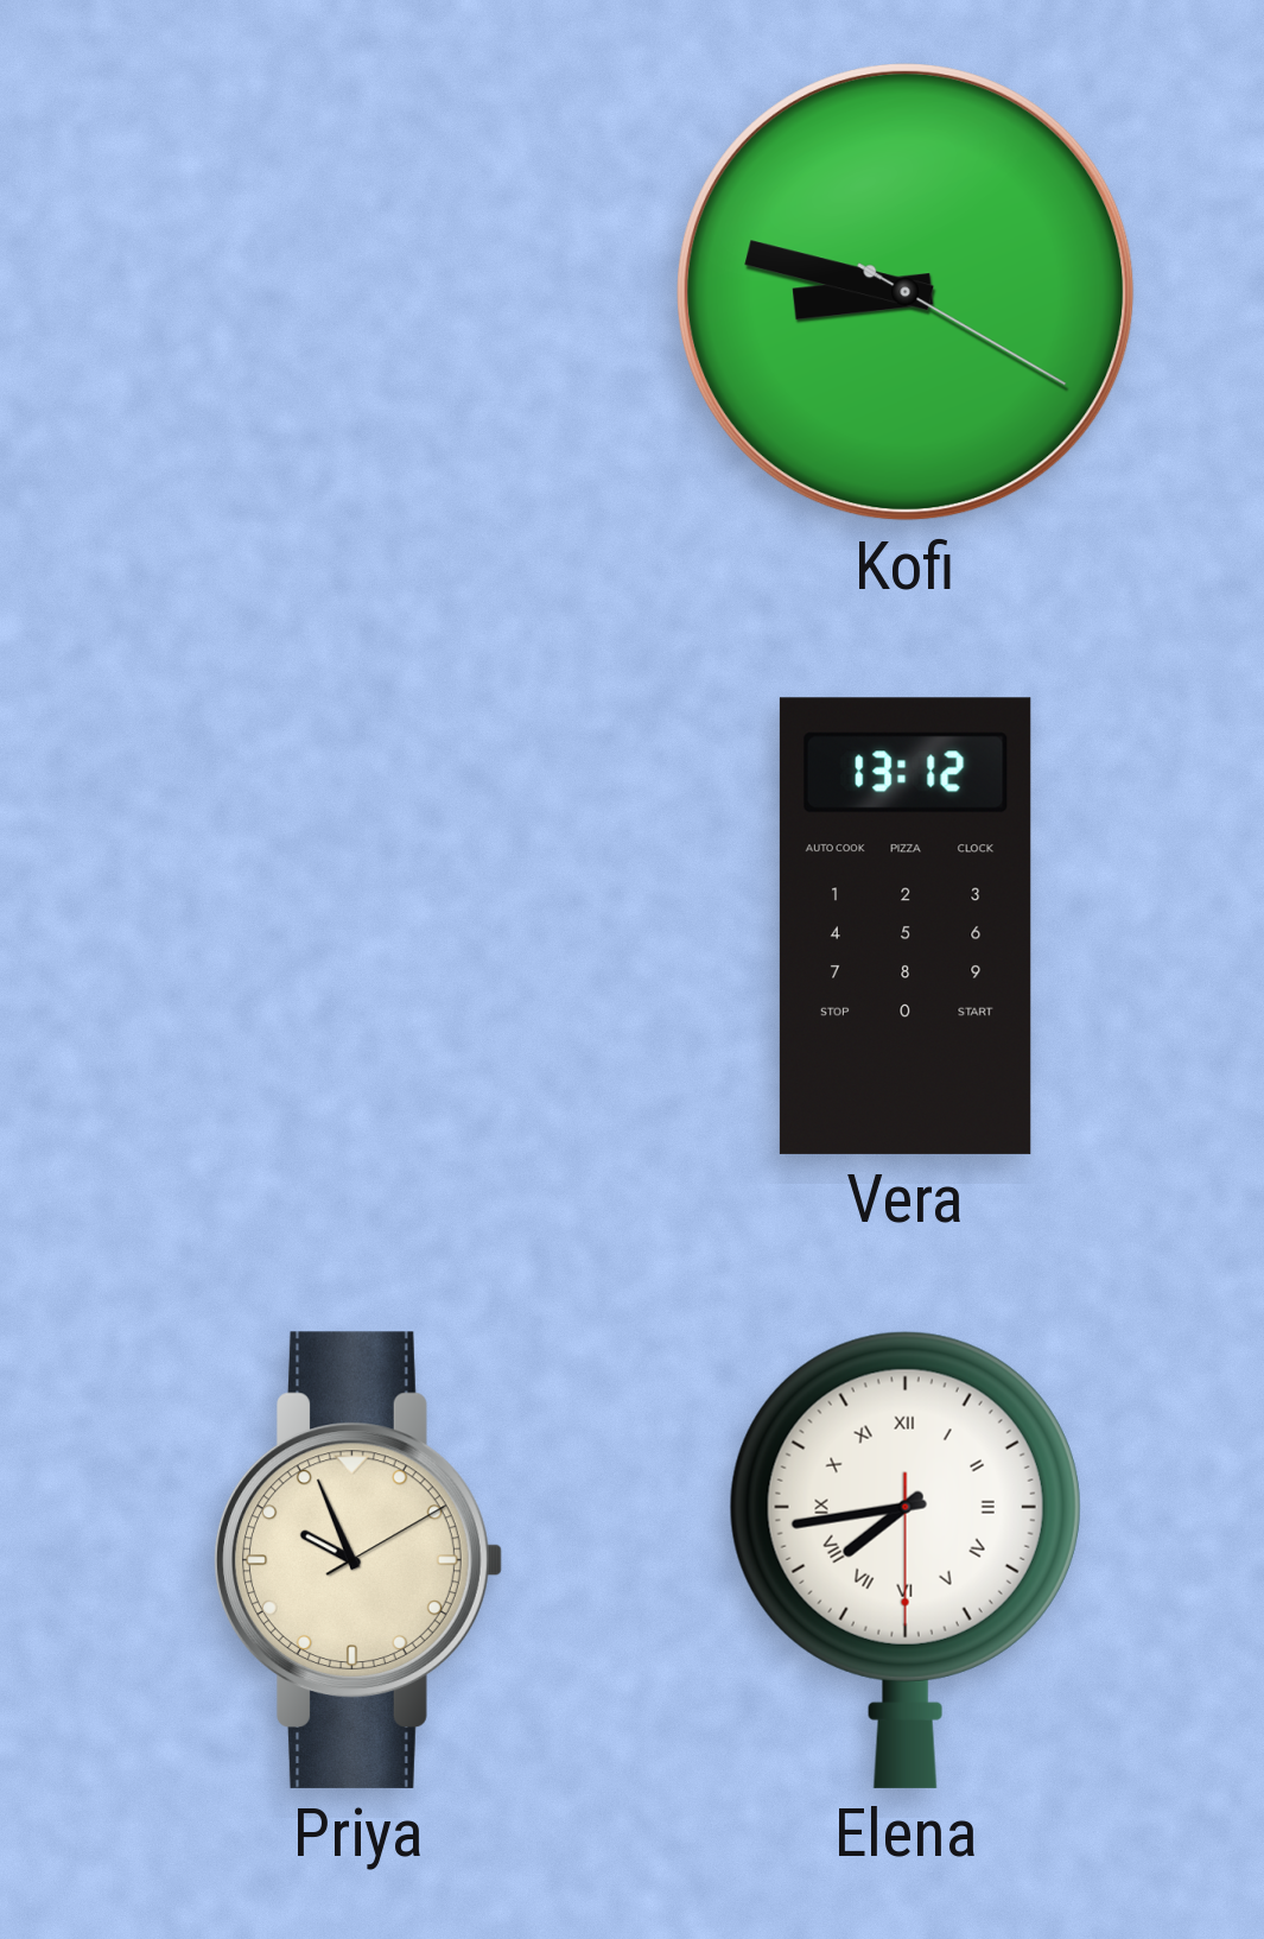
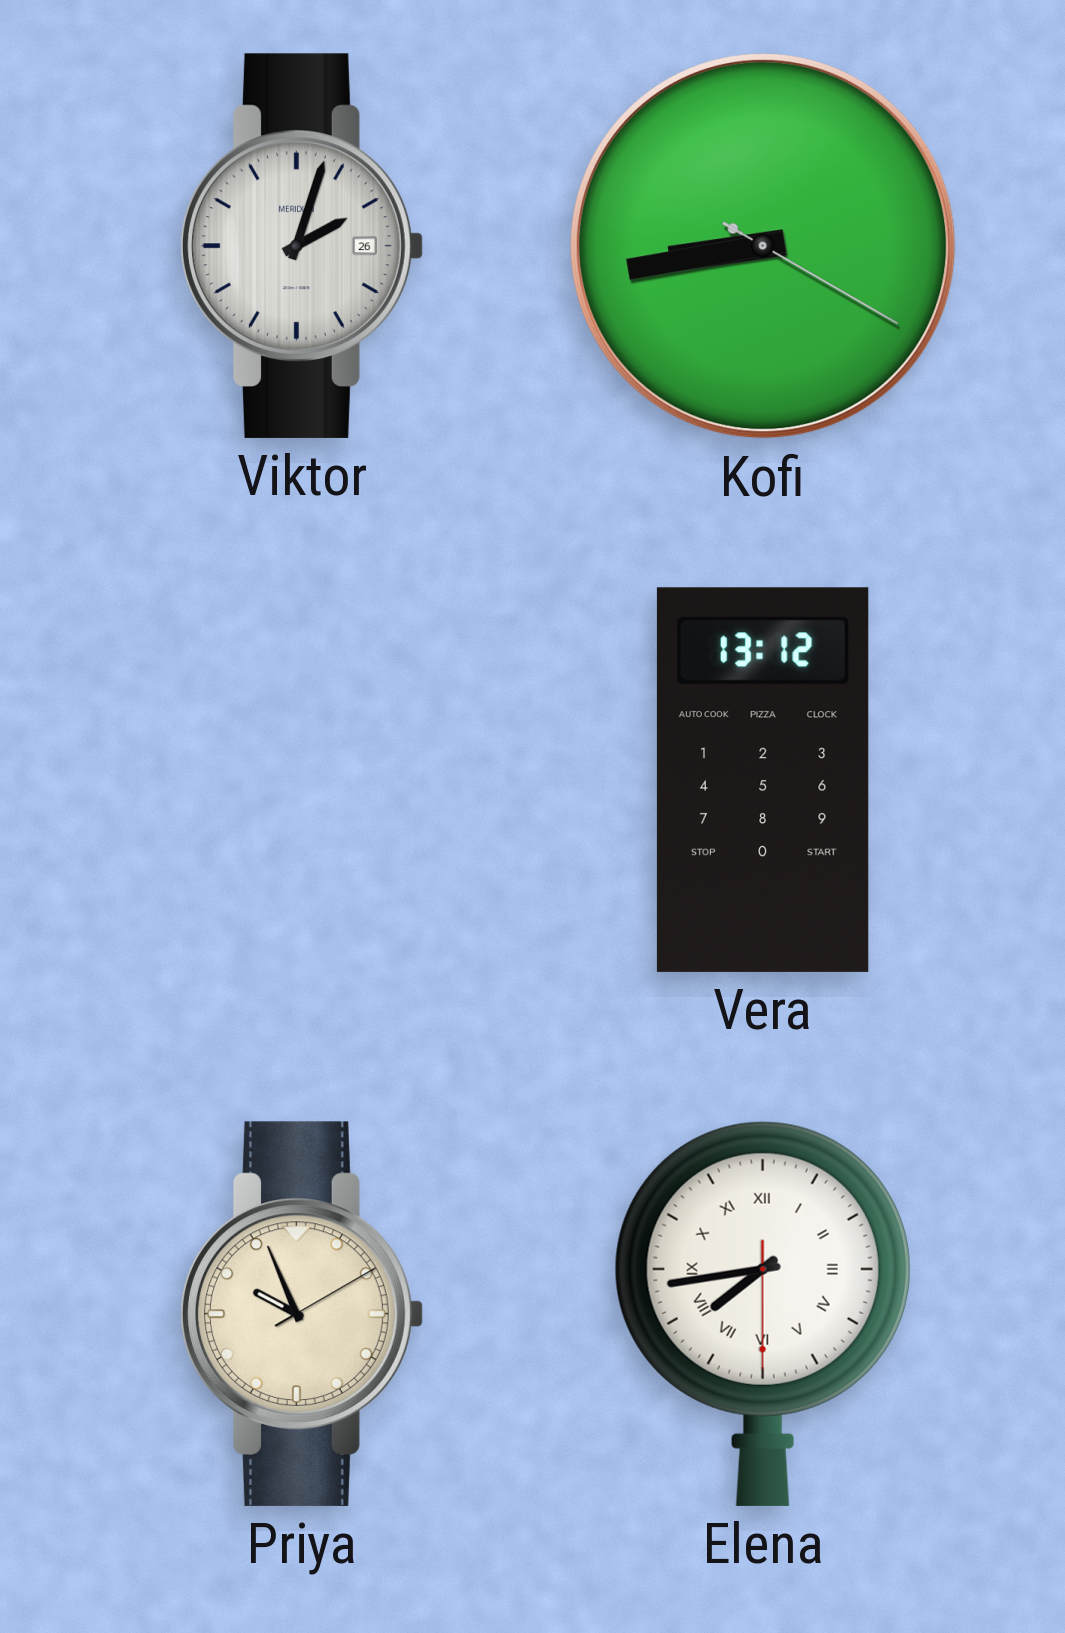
Viktor: none -> 2:03 (302, 246)
Kofi: 8:47 -> 8:43 (763, 246)
